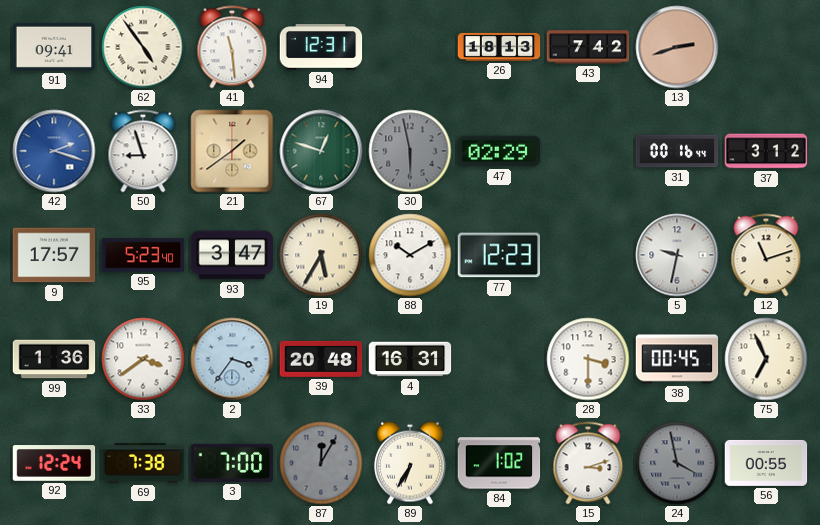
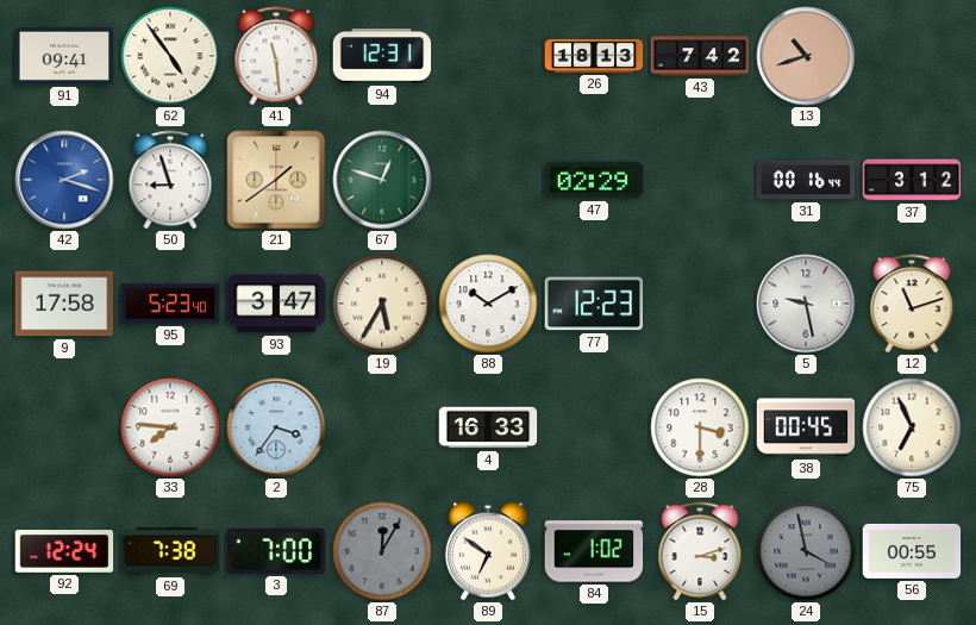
13: 2:42 -> 10:42 (806, 56)
30: 5:58 -> none (410, 151)
9: 17:57 -> 17:58 (64, 304)
5: 9:32 -> 9:28 (806, 304)
99: 1:36 -> none (54, 359)
33: 3:39 -> 7:46 (170, 427)
39: 20:48 -> none (321, 359)
4: 16:31 -> 16:33 (488, 427)
89: 6:35 -> 6:51 (488, 551)
